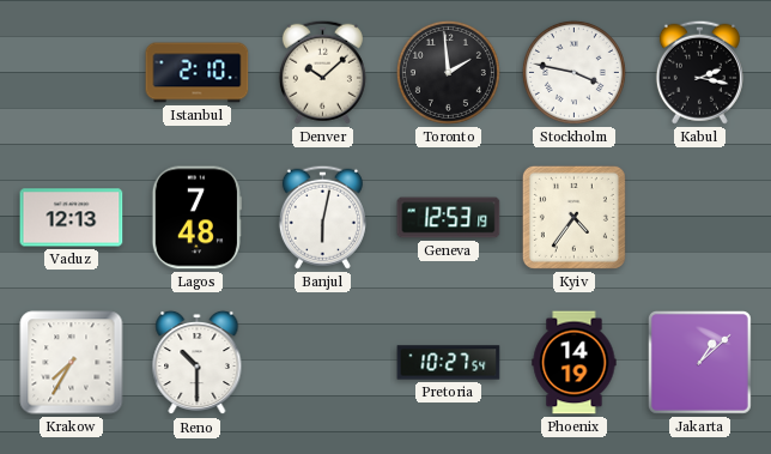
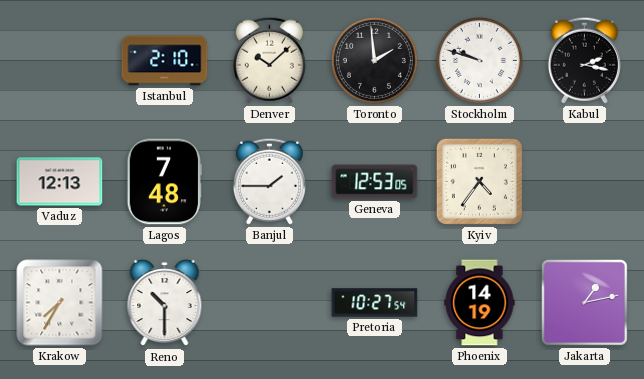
Stockholm: 3:47 -> 9:48 (479, 60)
Banjul: 6:02 -> 1:45 (269, 181)
Geneva: 12:53:19 -> 12:53:05 (375, 182)
Jakarta: 1:08 -> 1:13 (584, 302)
